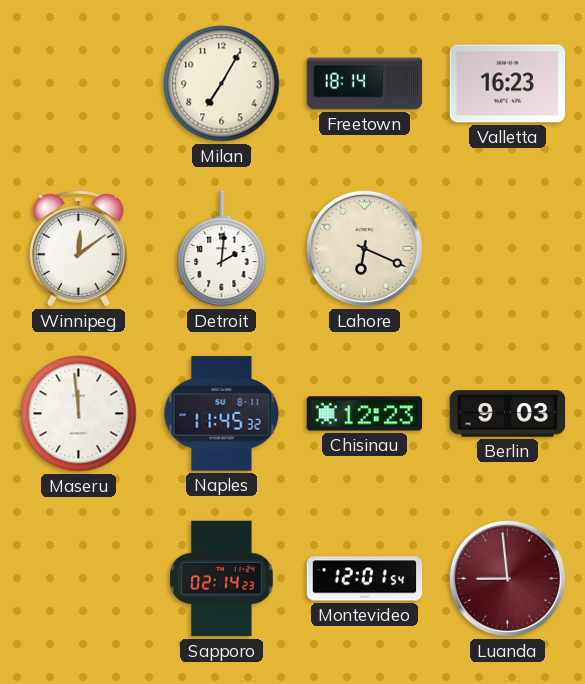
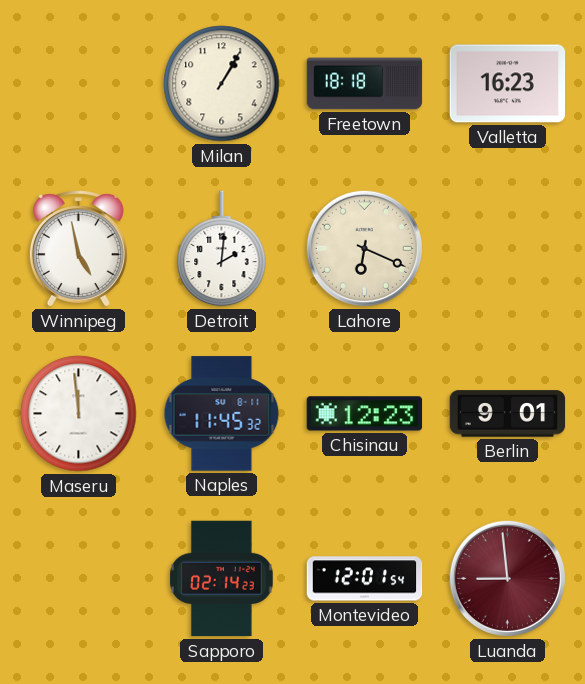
Milan: 7:05 -> 1:05 (222, 84)
Freetown: 18:14 -> 18:18 (365, 84)
Winnipeg: 12:09 -> 4:58 (78, 249)
Berlin: 9:03 -> 9:01 (508, 414)
